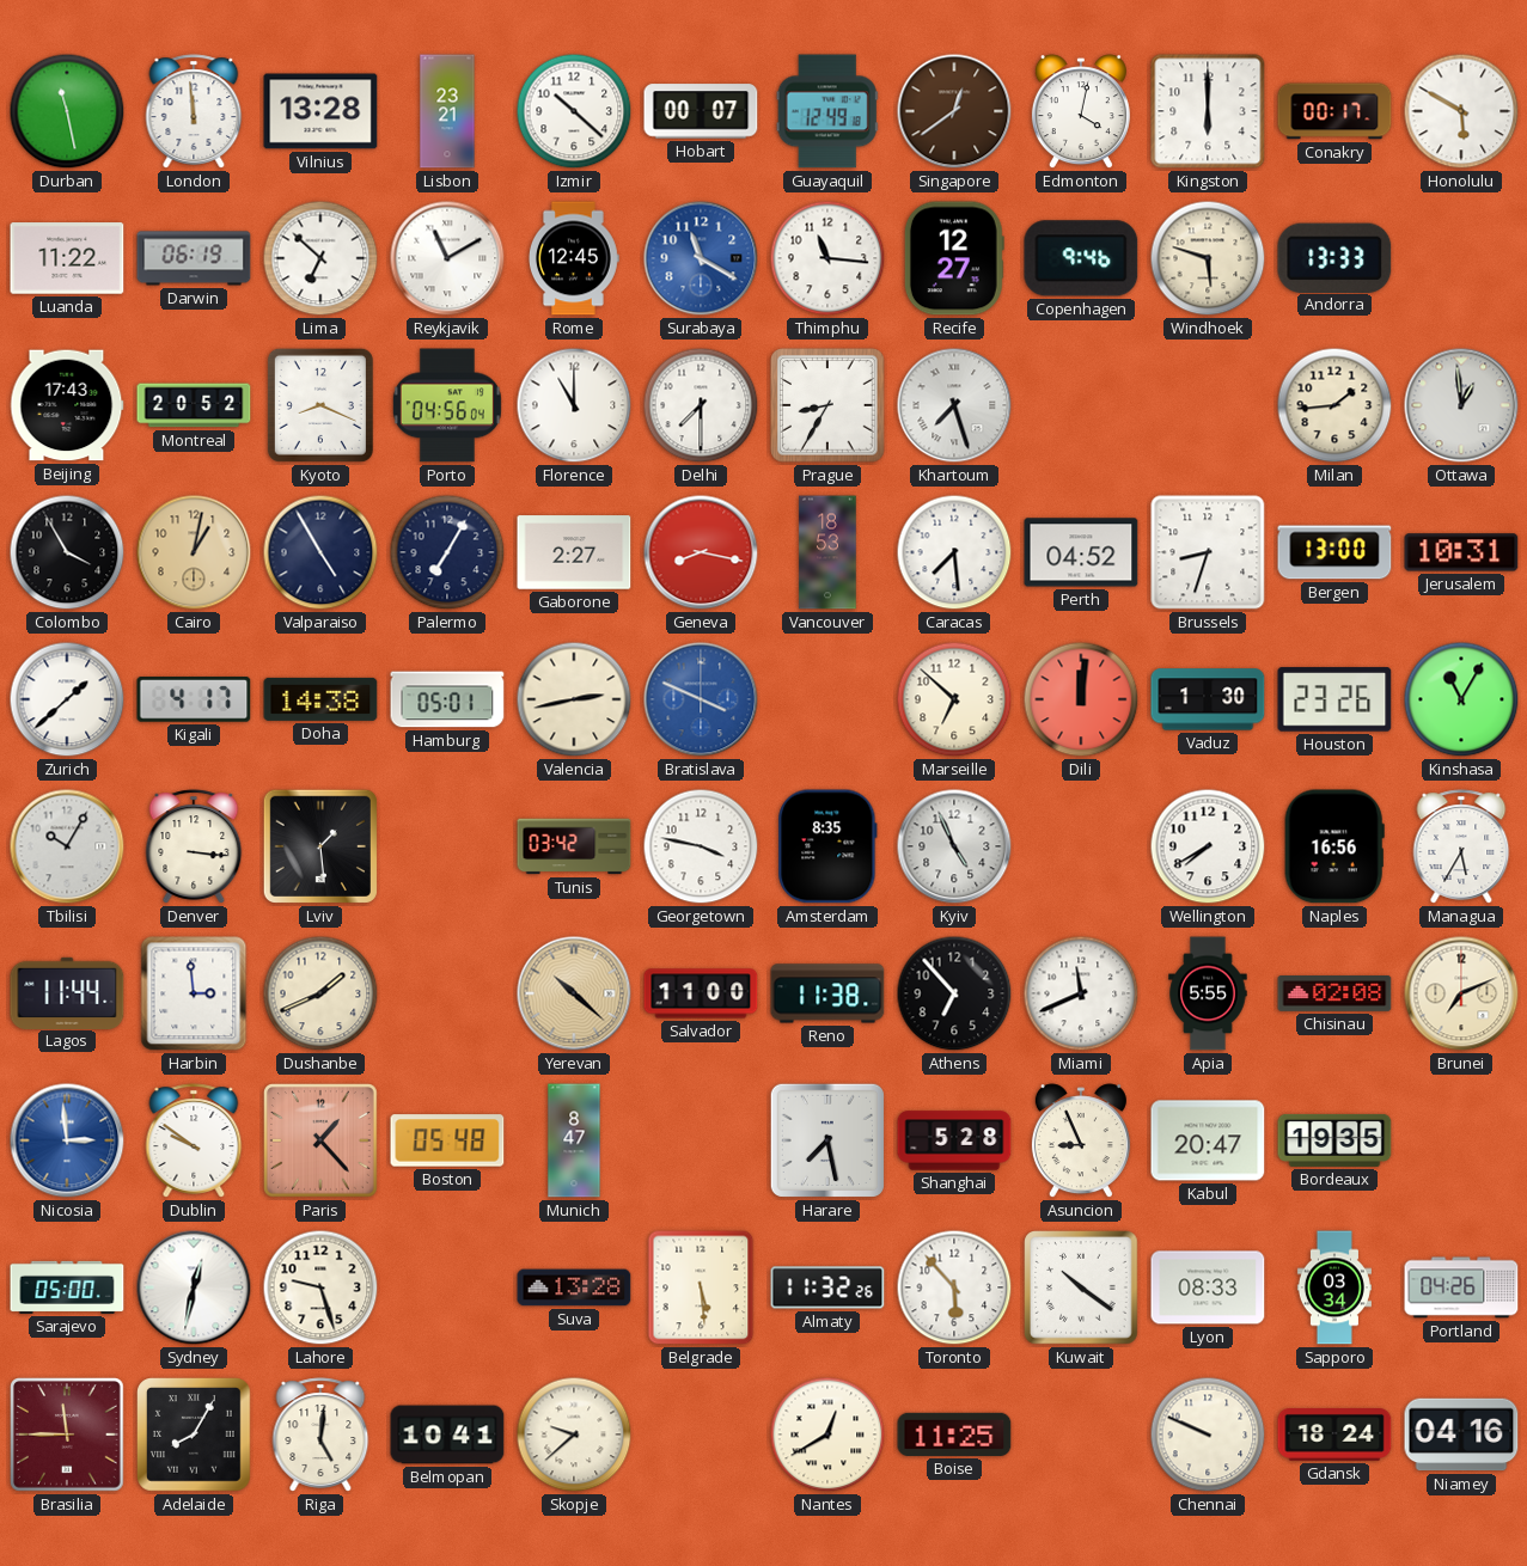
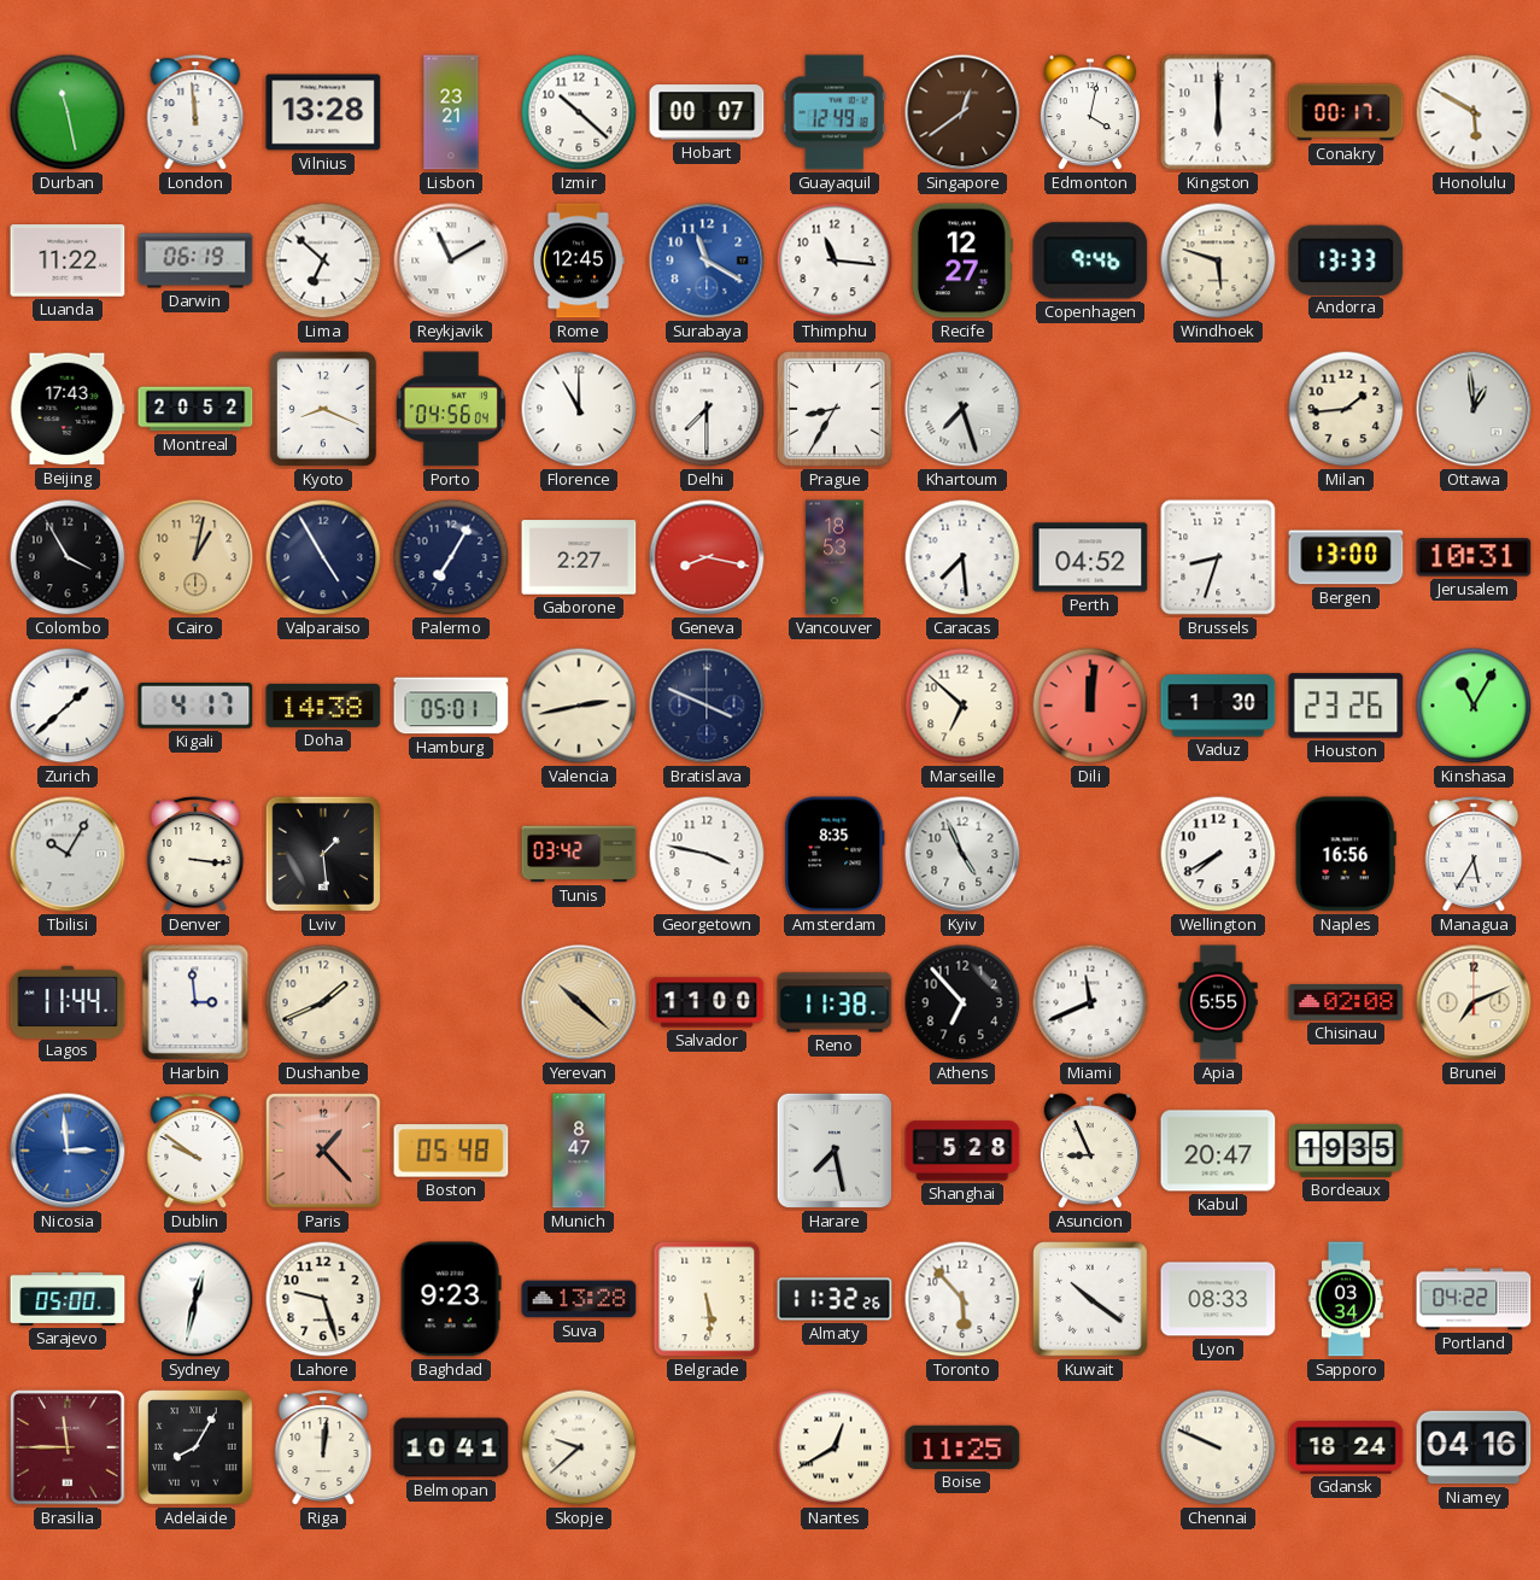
Bratislava dial: blue -> navy (707, 706)
Baghdad: none -> 9:23 (451, 1299)
Portland: 04:26 -> 04:22 (1474, 1299)
Riga: 5:01 -> 12:01 (323, 1447)
